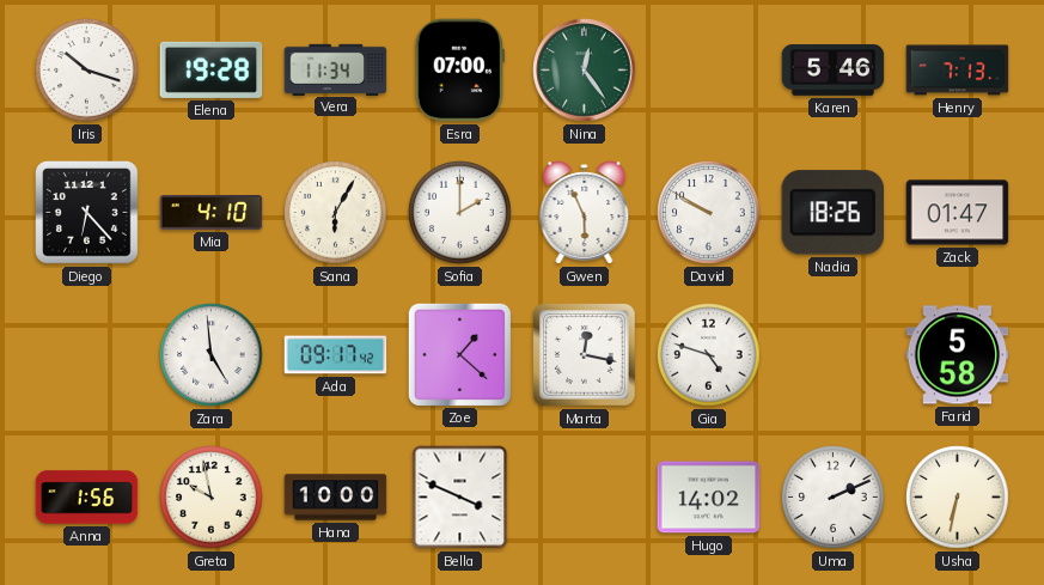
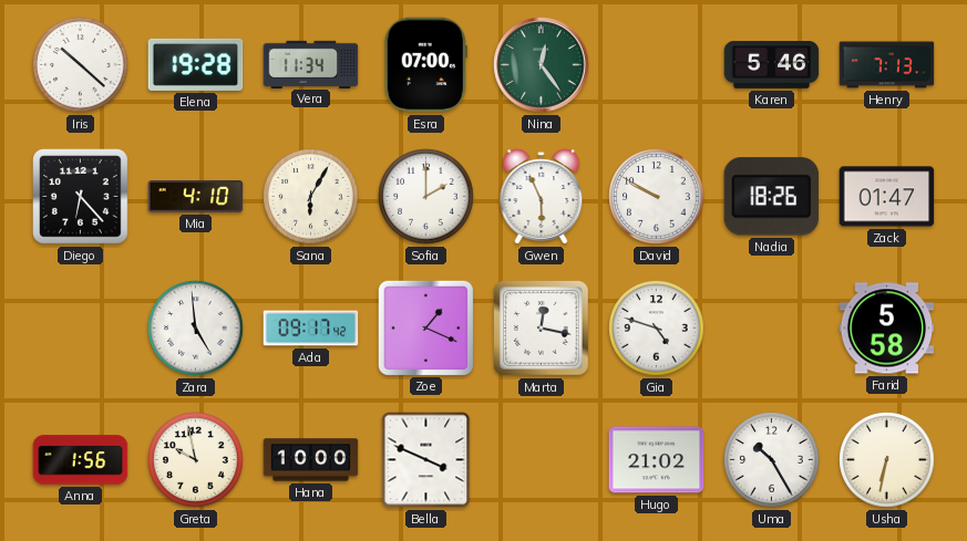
Iris: 10:18 -> 10:22 (81, 65)
Zoe: 1:22 -> 1:19 (425, 327)
Hugo: 14:02 -> 21:02 (657, 460)
Uma: 2:11 -> 10:25 (772, 460)
